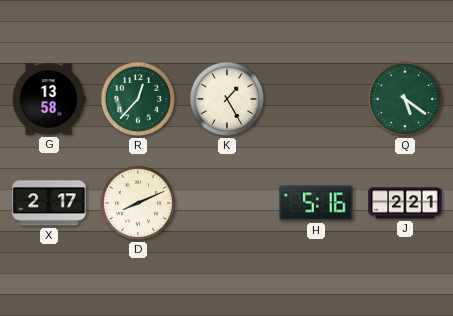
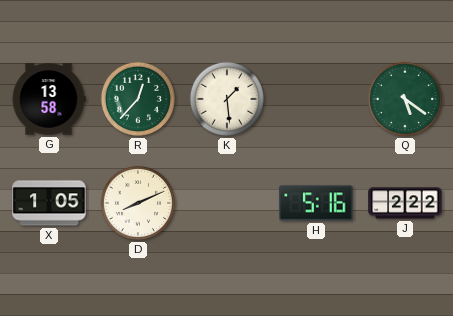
K: 1:25 -> 1:29 (227, 99)
X: 2:17 -> 1:05 (49, 203)
J: 2:21 -> 2:22 (405, 203)
